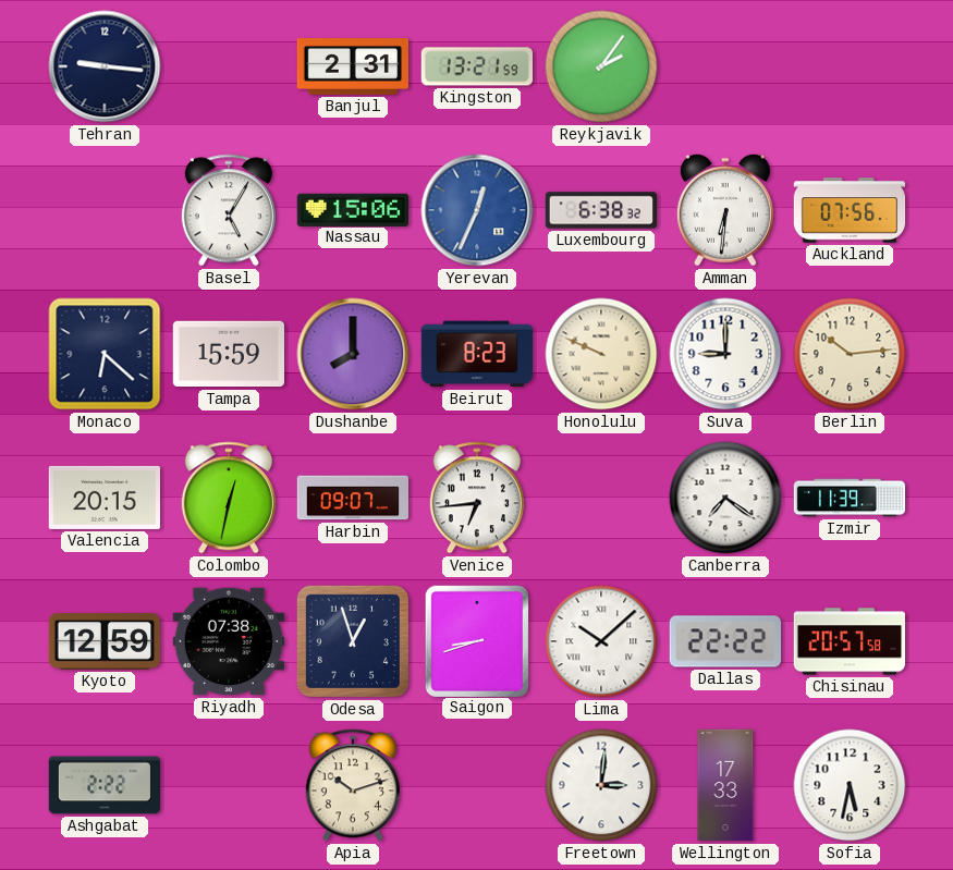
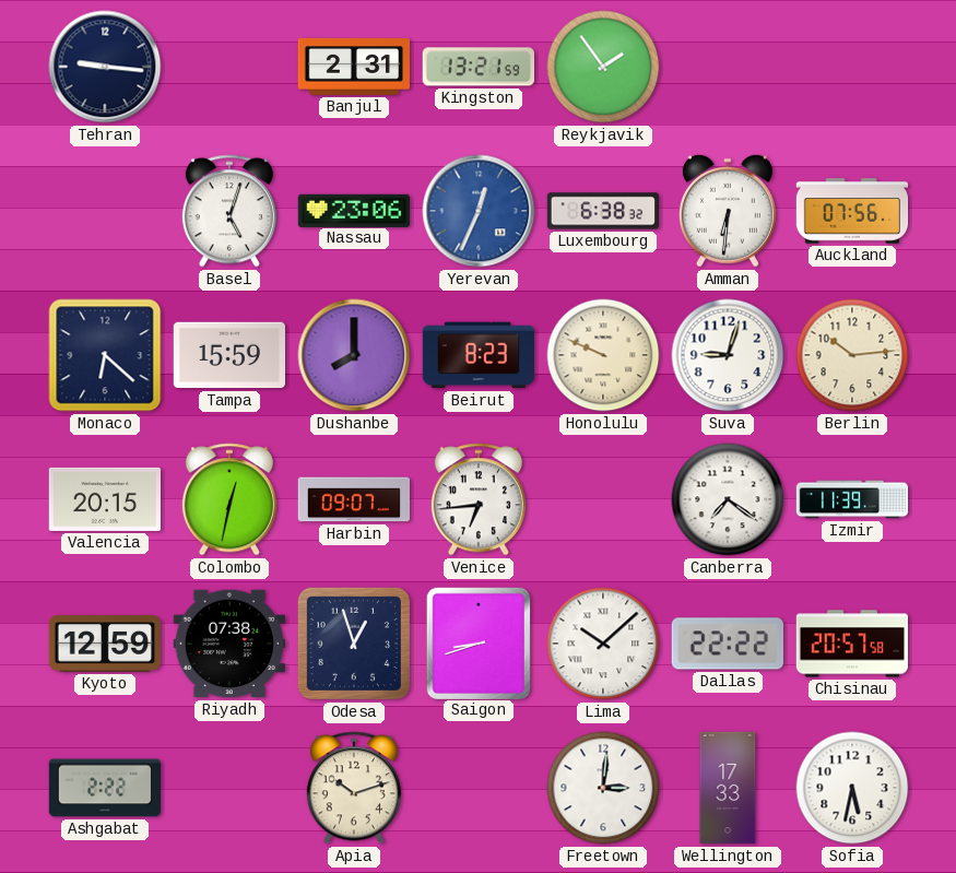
Reykjavik: 2:06 -> 1:54 (603, 67)
Basel: 5:05 -> 5:03 (229, 211)
Nassau: 15:06 -> 23:06 (353, 210)
Suva: 9:00 -> 9:03 (728, 355)
